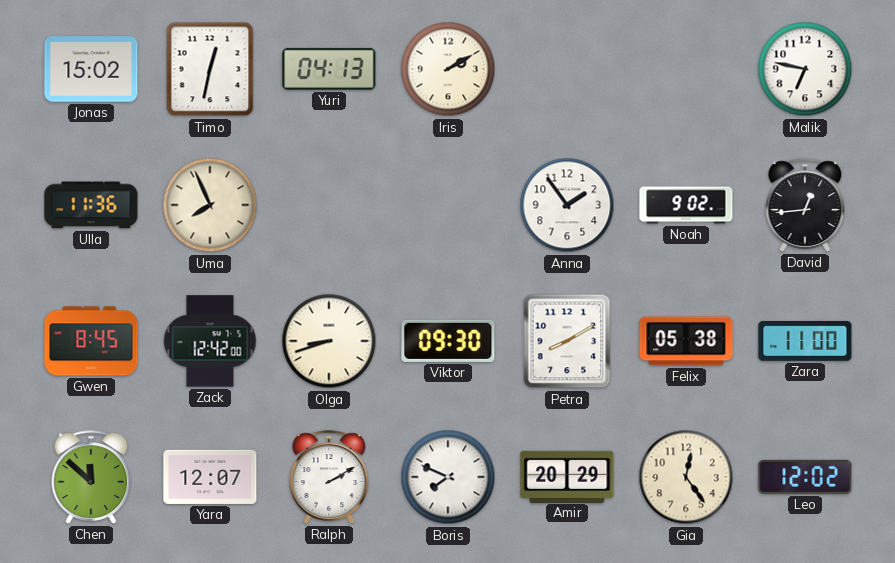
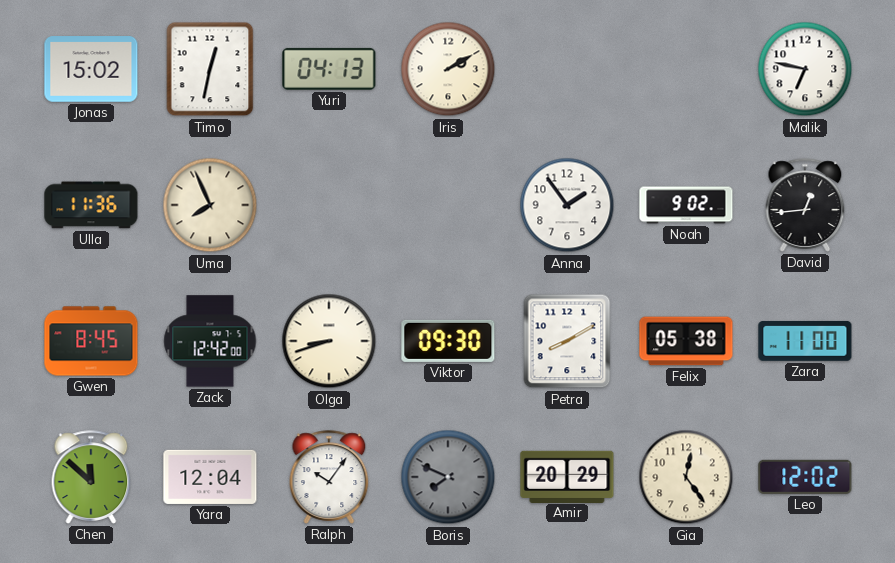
Yara: 12:07 -> 12:04 (210, 477)
Ralph: 2:10 -> 10:06 (329, 477)
Boris dial: white -> grey (448, 477)
